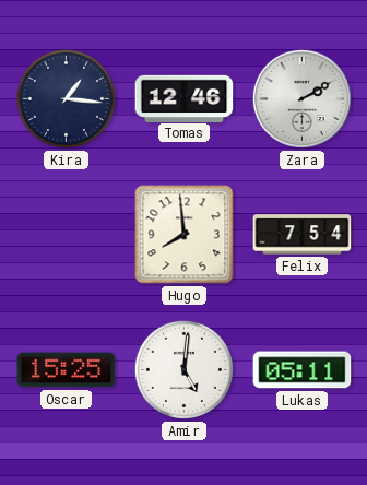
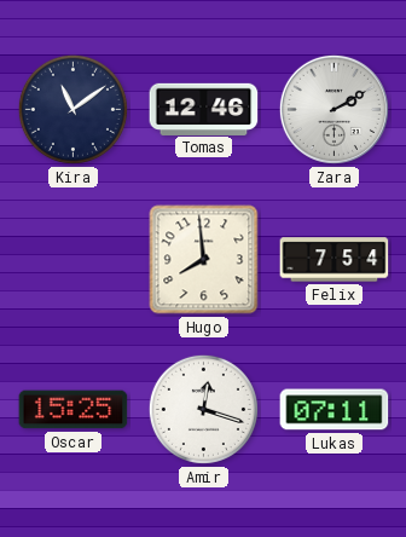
Kira: 1:16 -> 11:09 (72, 109)
Amir: 5:01 -> 12:18 (203, 409)
Lukas: 05:11 -> 07:11 (335, 410)
